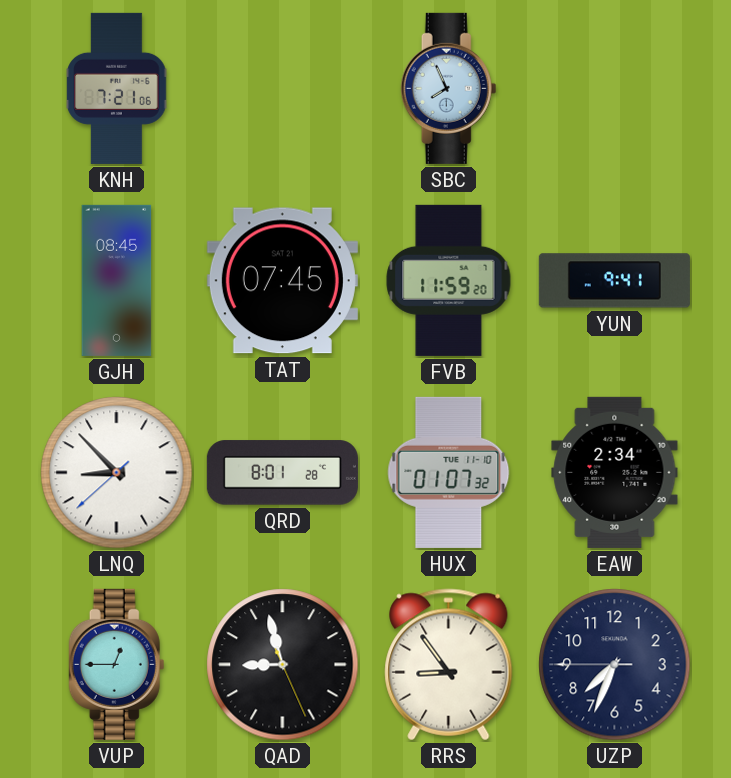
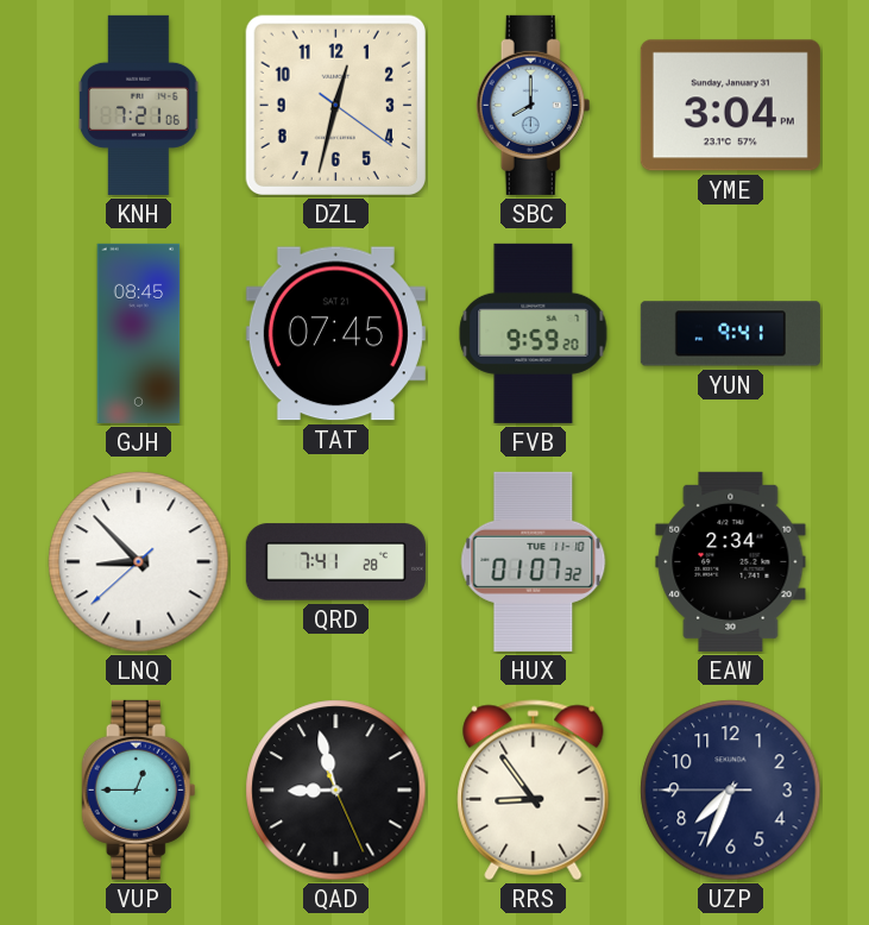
DZL: none -> 12:32 (335, 105)
SBC: 7:56 -> 8:00 (534, 105)
YME: none -> 3:04 (730, 106)
FVB: 11:59 -> 9:59 (534, 333)
QRD: 8:01 -> 7:41 (335, 562)
